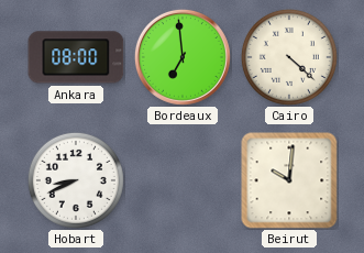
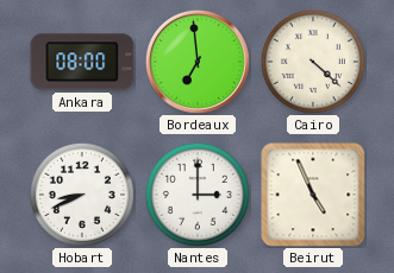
Nantes: none -> 3:00 (198, 195)
Beirut: 10:01 -> 4:56 (313, 195)
